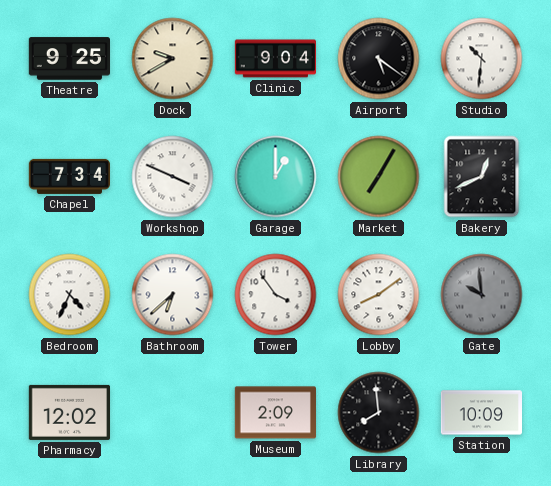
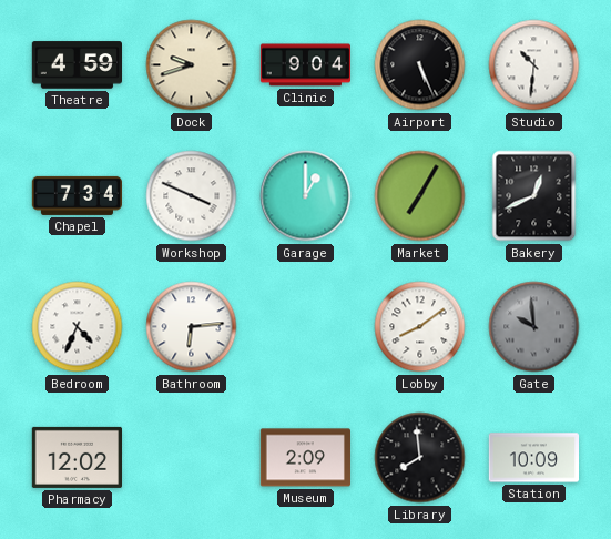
Theatre: 9:25 -> 4:59 (77, 65)
Dock: 9:40 -> 9:42 (192, 65)
Airport: 5:21 -> 5:26 (420, 65)
Bathroom: 6:38 -> 6:14 (192, 327)
Tower: 3:54 -> none (276, 295)
